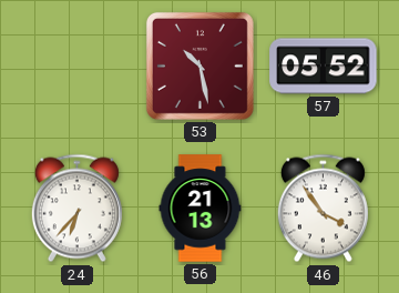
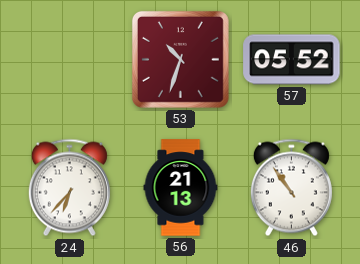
53: 10:28 -> 10:33 (180, 59)
46: 3:54 -> 10:54 (291, 188)
